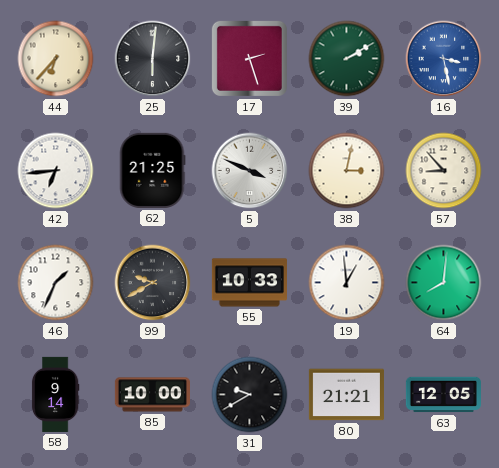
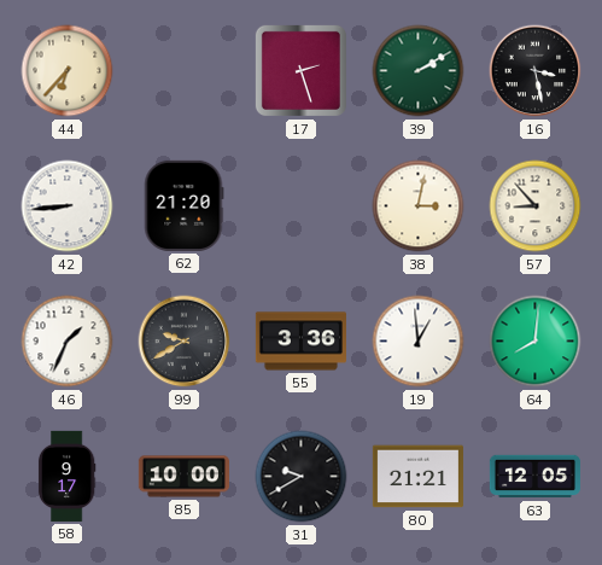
25: 6:01 -> none (153, 59)
16 dial: blue -> black (536, 71)
42: 6:44 -> 8:44 (68, 206)
62: 21:25 -> 21:20 (183, 205)
5: 3:49 -> none (250, 171)
55: 10:33 -> 3:36 (300, 342)
58: 9:14 -> 9:17 (66, 476)
